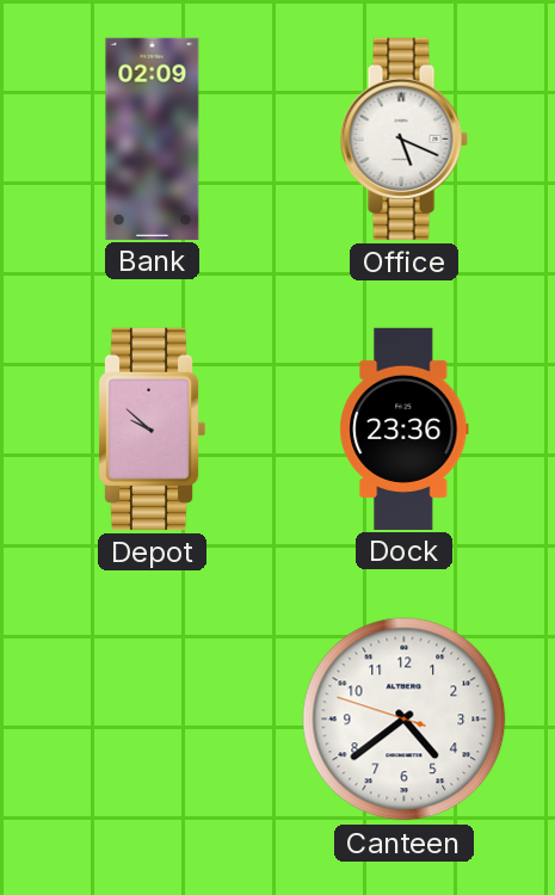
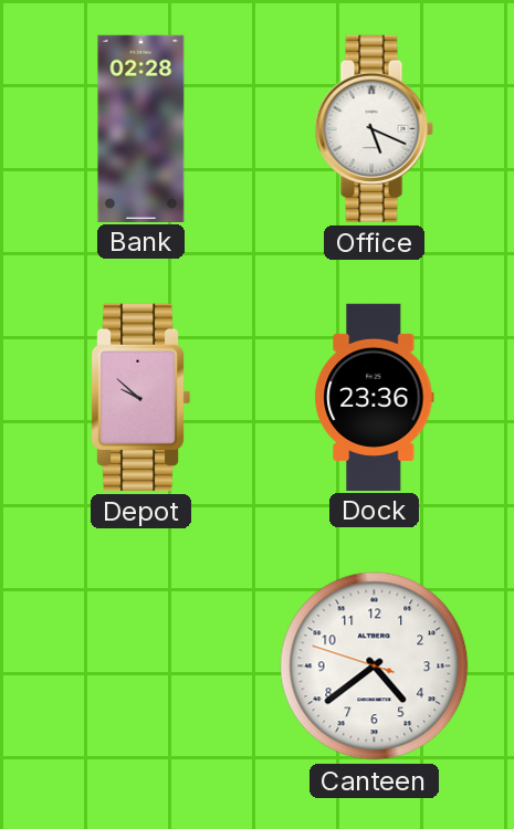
Bank: 02:09 -> 02:28 (141, 128)
